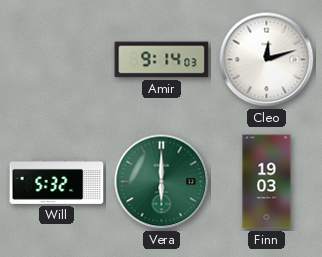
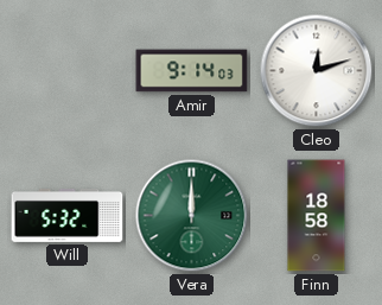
Vera: 6:00 -> 12:00 (192, 216)
Finn: 19:03 -> 18:58 (317, 216)
